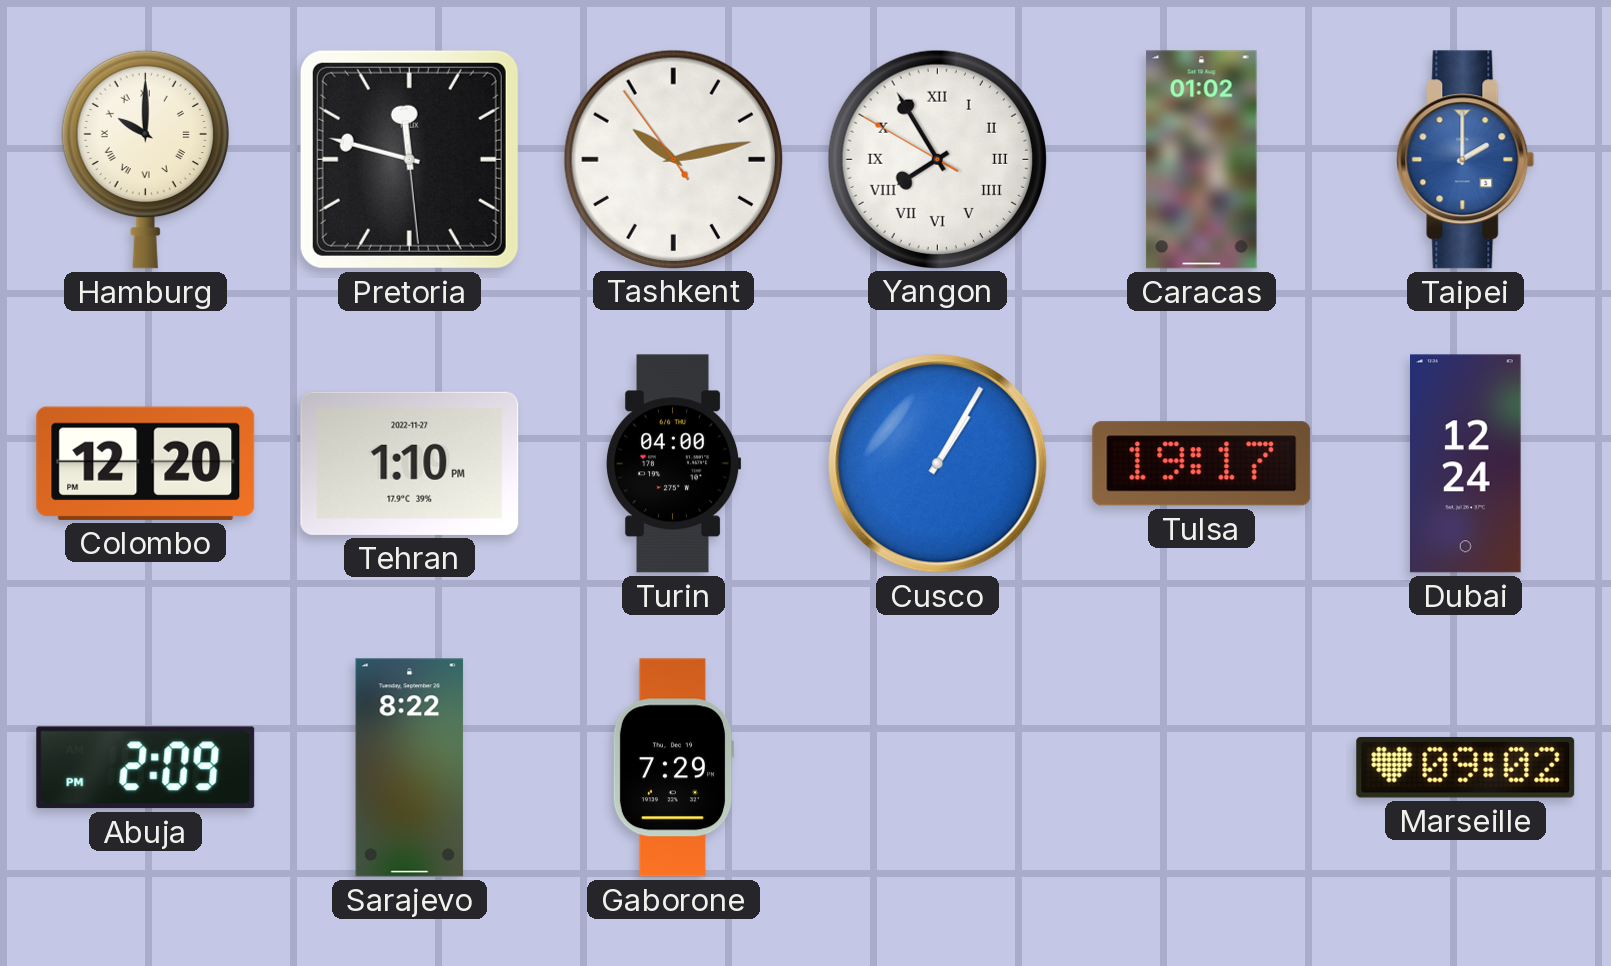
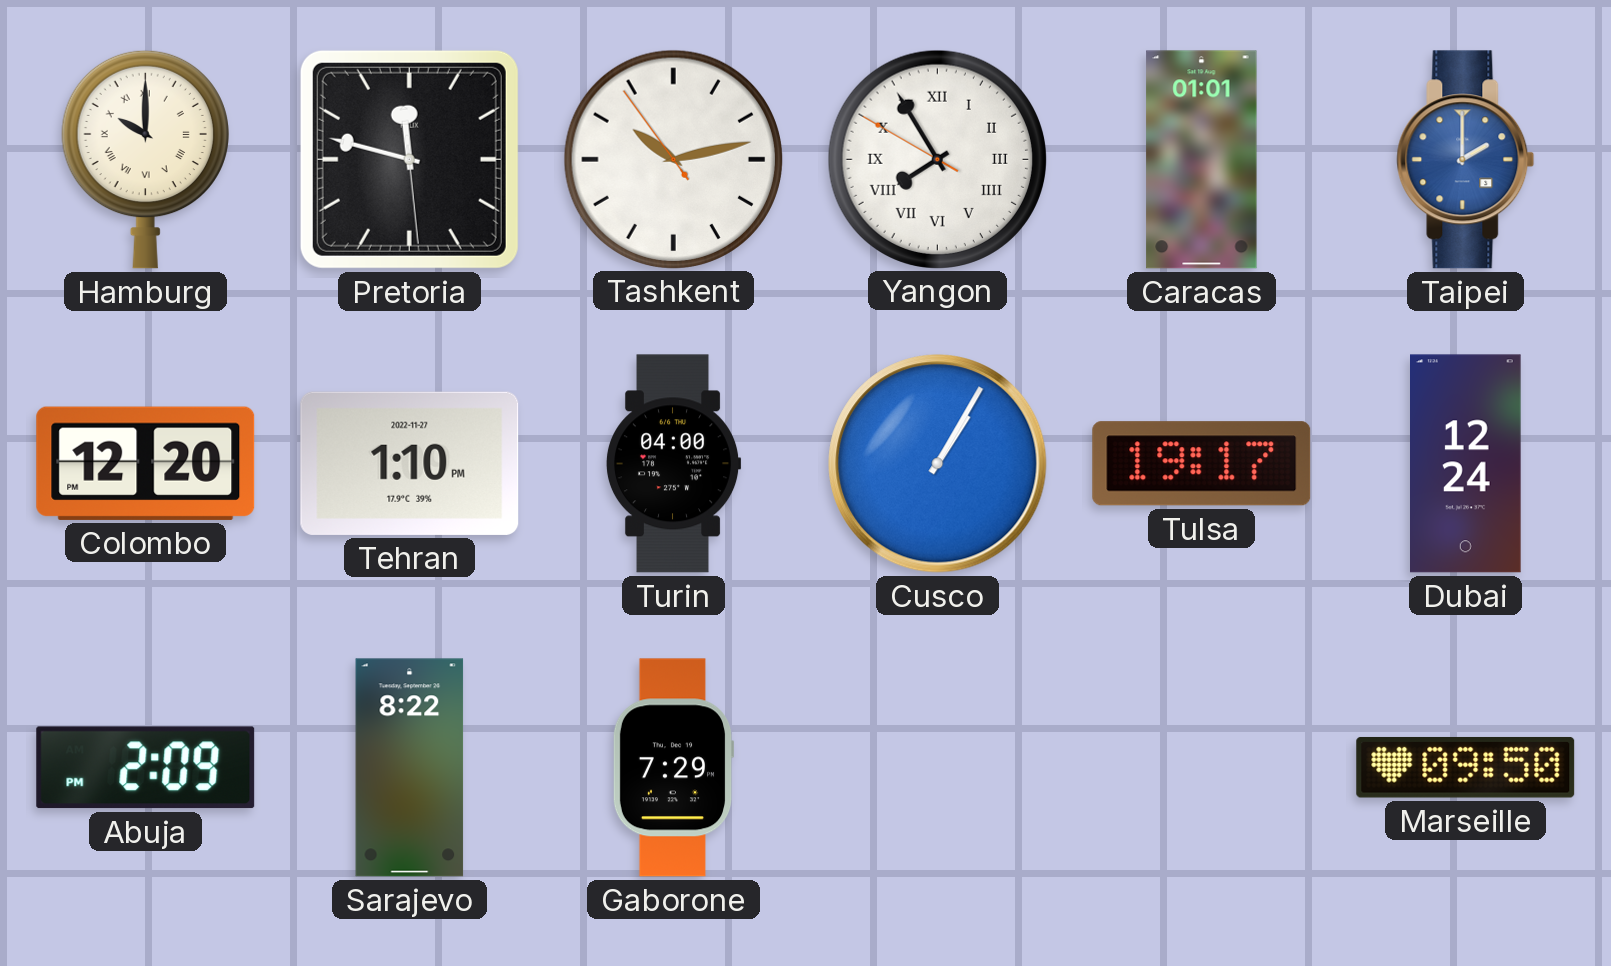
Caracas: 01:02 -> 01:01 (1202, 160)
Marseille: 09:02 -> 09:50 (1466, 767)
